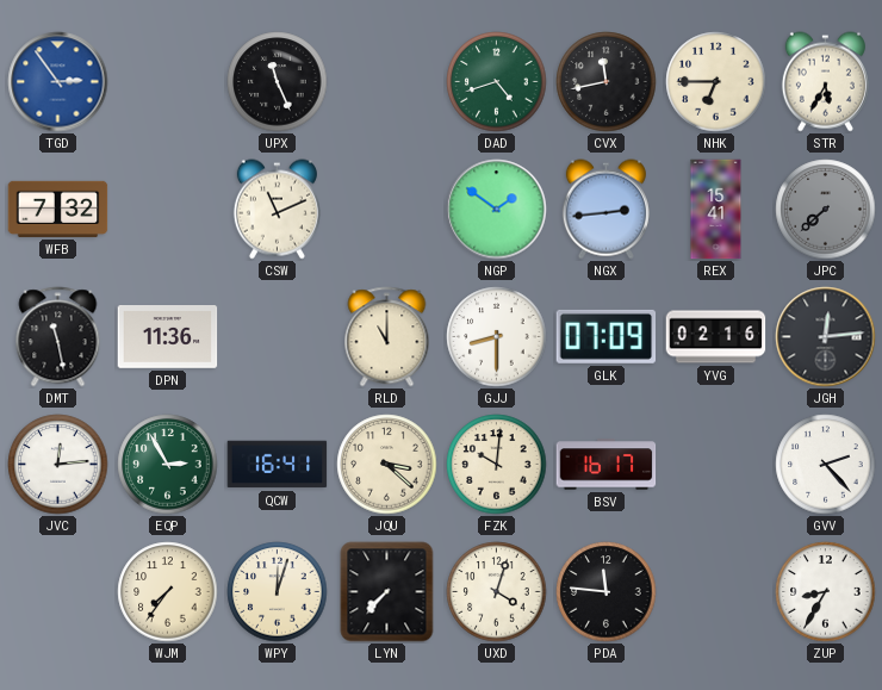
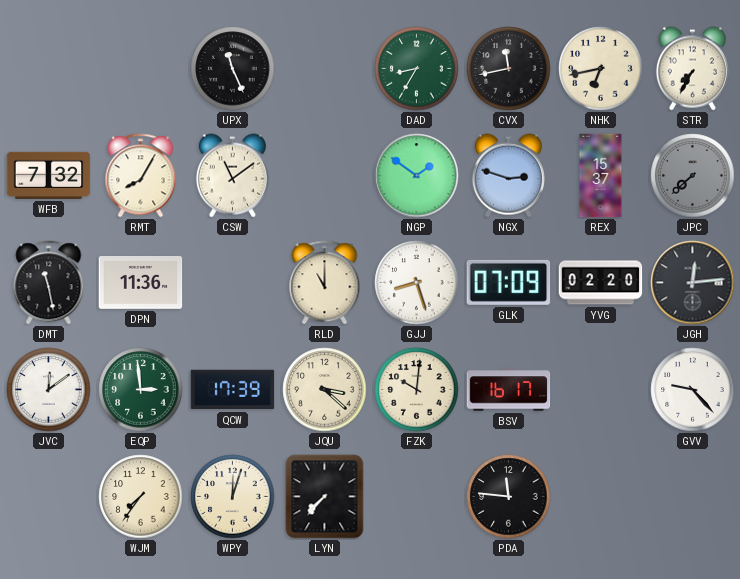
TGD: 2:54 -> none (58, 82)
DAD: 4:42 -> 8:35 (417, 69)
NHK: 6:45 -> 6:43 (601, 69)
STR: 5:35 -> 7:35 (692, 69)
RMT: none -> 8:05 (141, 176)
CSW: 11:11 -> 11:09 (232, 176)
NGX: 2:44 -> 2:48 (508, 176)
REX: 15:41 -> 15:37 (601, 176)
GJJ: 8:30 -> 8:27 (417, 283)
YVG: 02:16 -> 02:20 (601, 283)
JVC: 12:14 -> 12:09 (49, 390)
EQP: 2:55 -> 2:59 (141, 390)
QCW: 16:41 -> 17:39 (233, 390)
GVV: 2:23 -> 9:23 (693, 390)
UXD: 4:03 -> none (497, 592)
ZUP: 8:35 -> none (826, 592)
